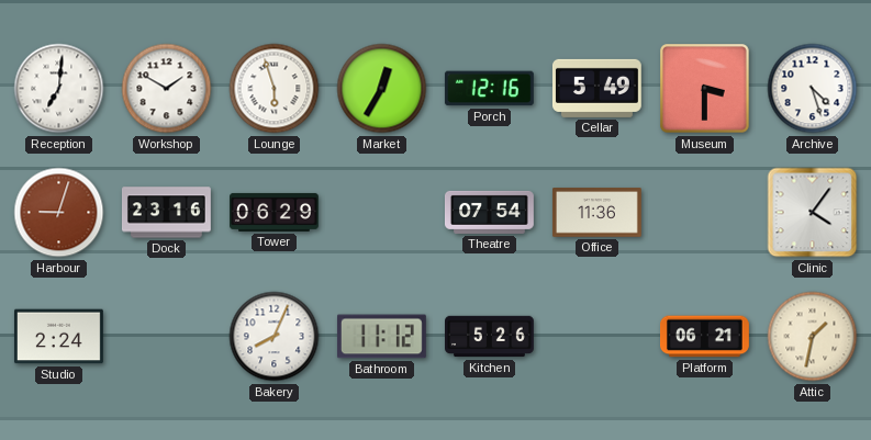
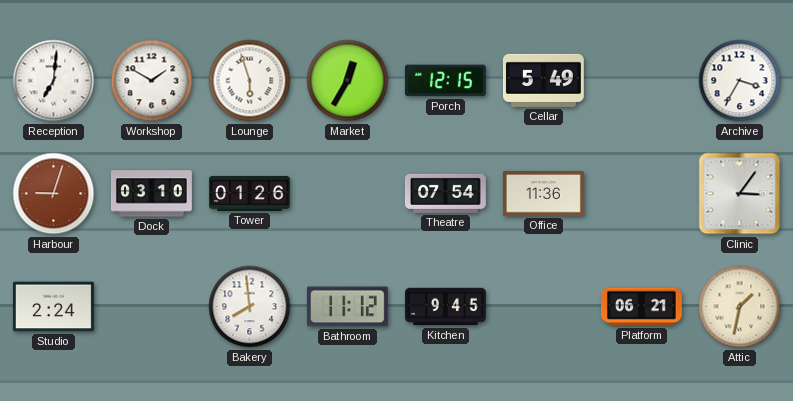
Porch: 12:16 -> 12:15 (445, 81)
Museum: 3:30 -> none (705, 89)
Archive: 4:27 -> 3:35 (740, 81)
Dock: 23:16 -> 03:10 (151, 194)
Tower: 06:29 -> 01:26 (250, 193)
Clinic: 4:06 -> 3:06 (740, 194)
Bakery: 8:04 -> 7:59 (250, 307)
Kitchen: 5:26 -> 9:45 (446, 307)
